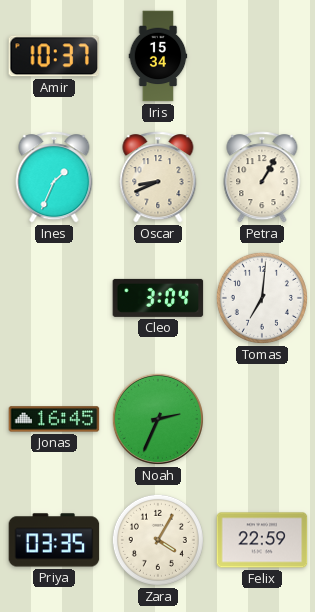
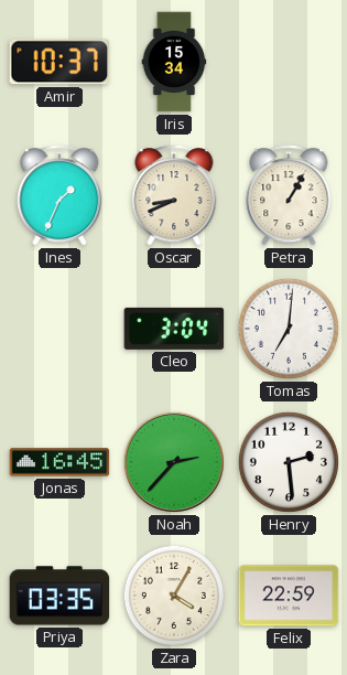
Noah: 2:34 -> 2:37 (174, 462)
Henry: none -> 2:29 (289, 462)
